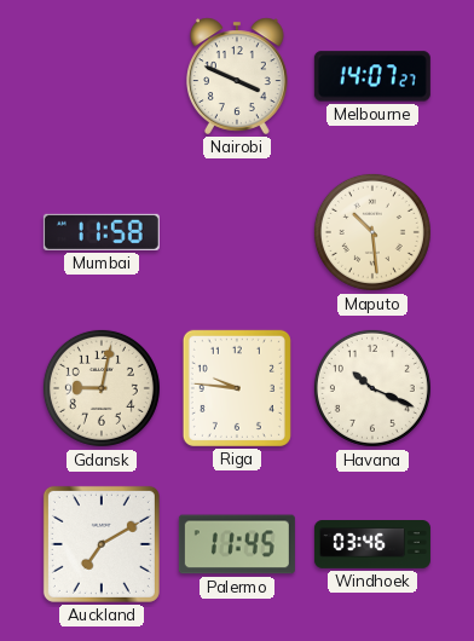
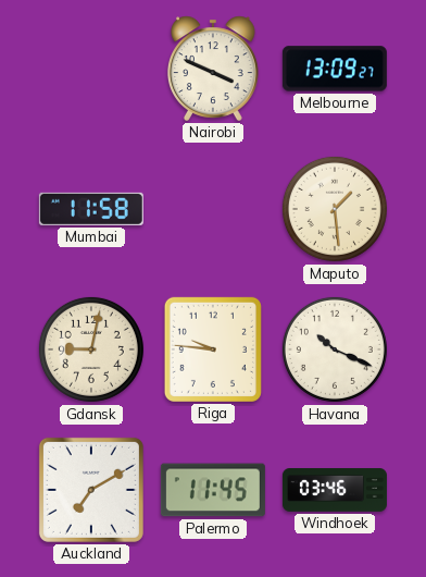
Melbourne: 14:07 -> 13:09 (335, 69)
Maputo: 10:29 -> 1:29 (335, 209)
